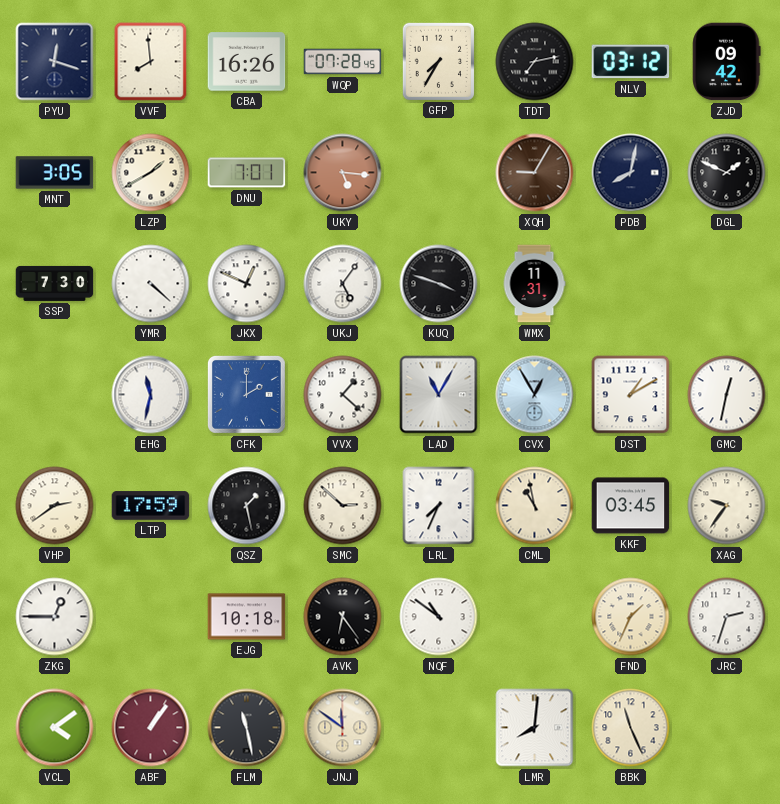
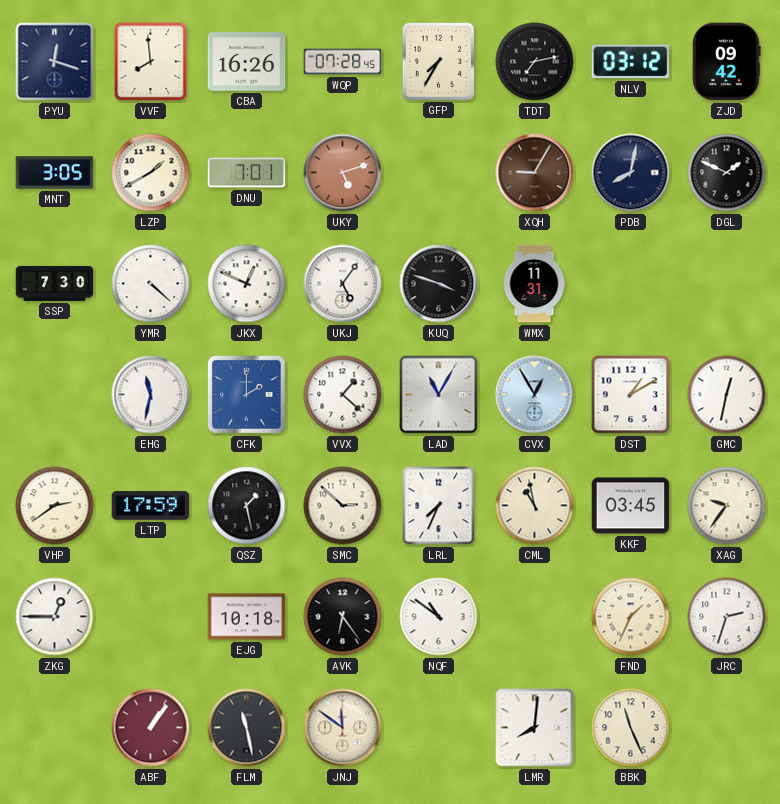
UKY: 5:16 -> 5:12 (343, 173)
VCL: 4:09 -> none (55, 728)
